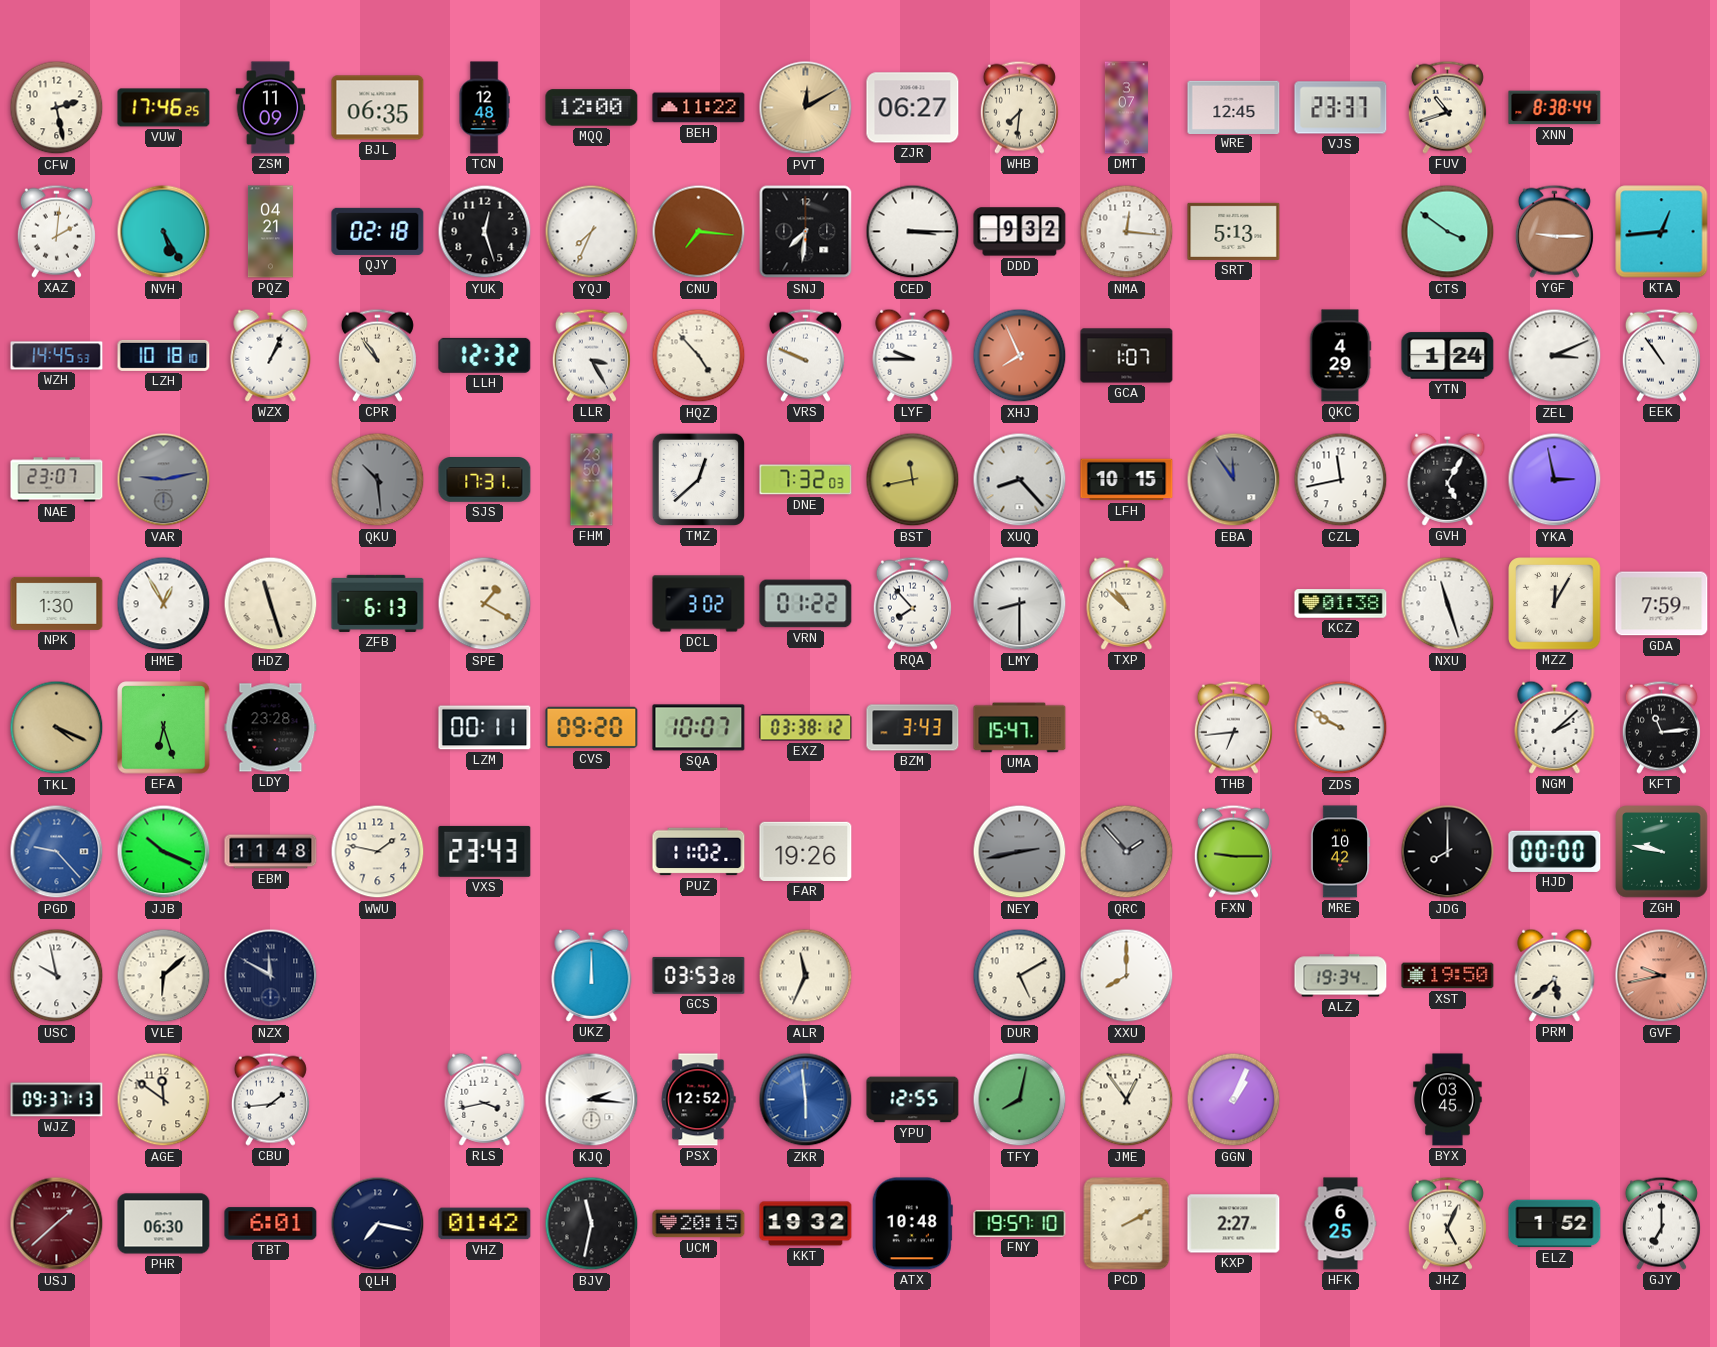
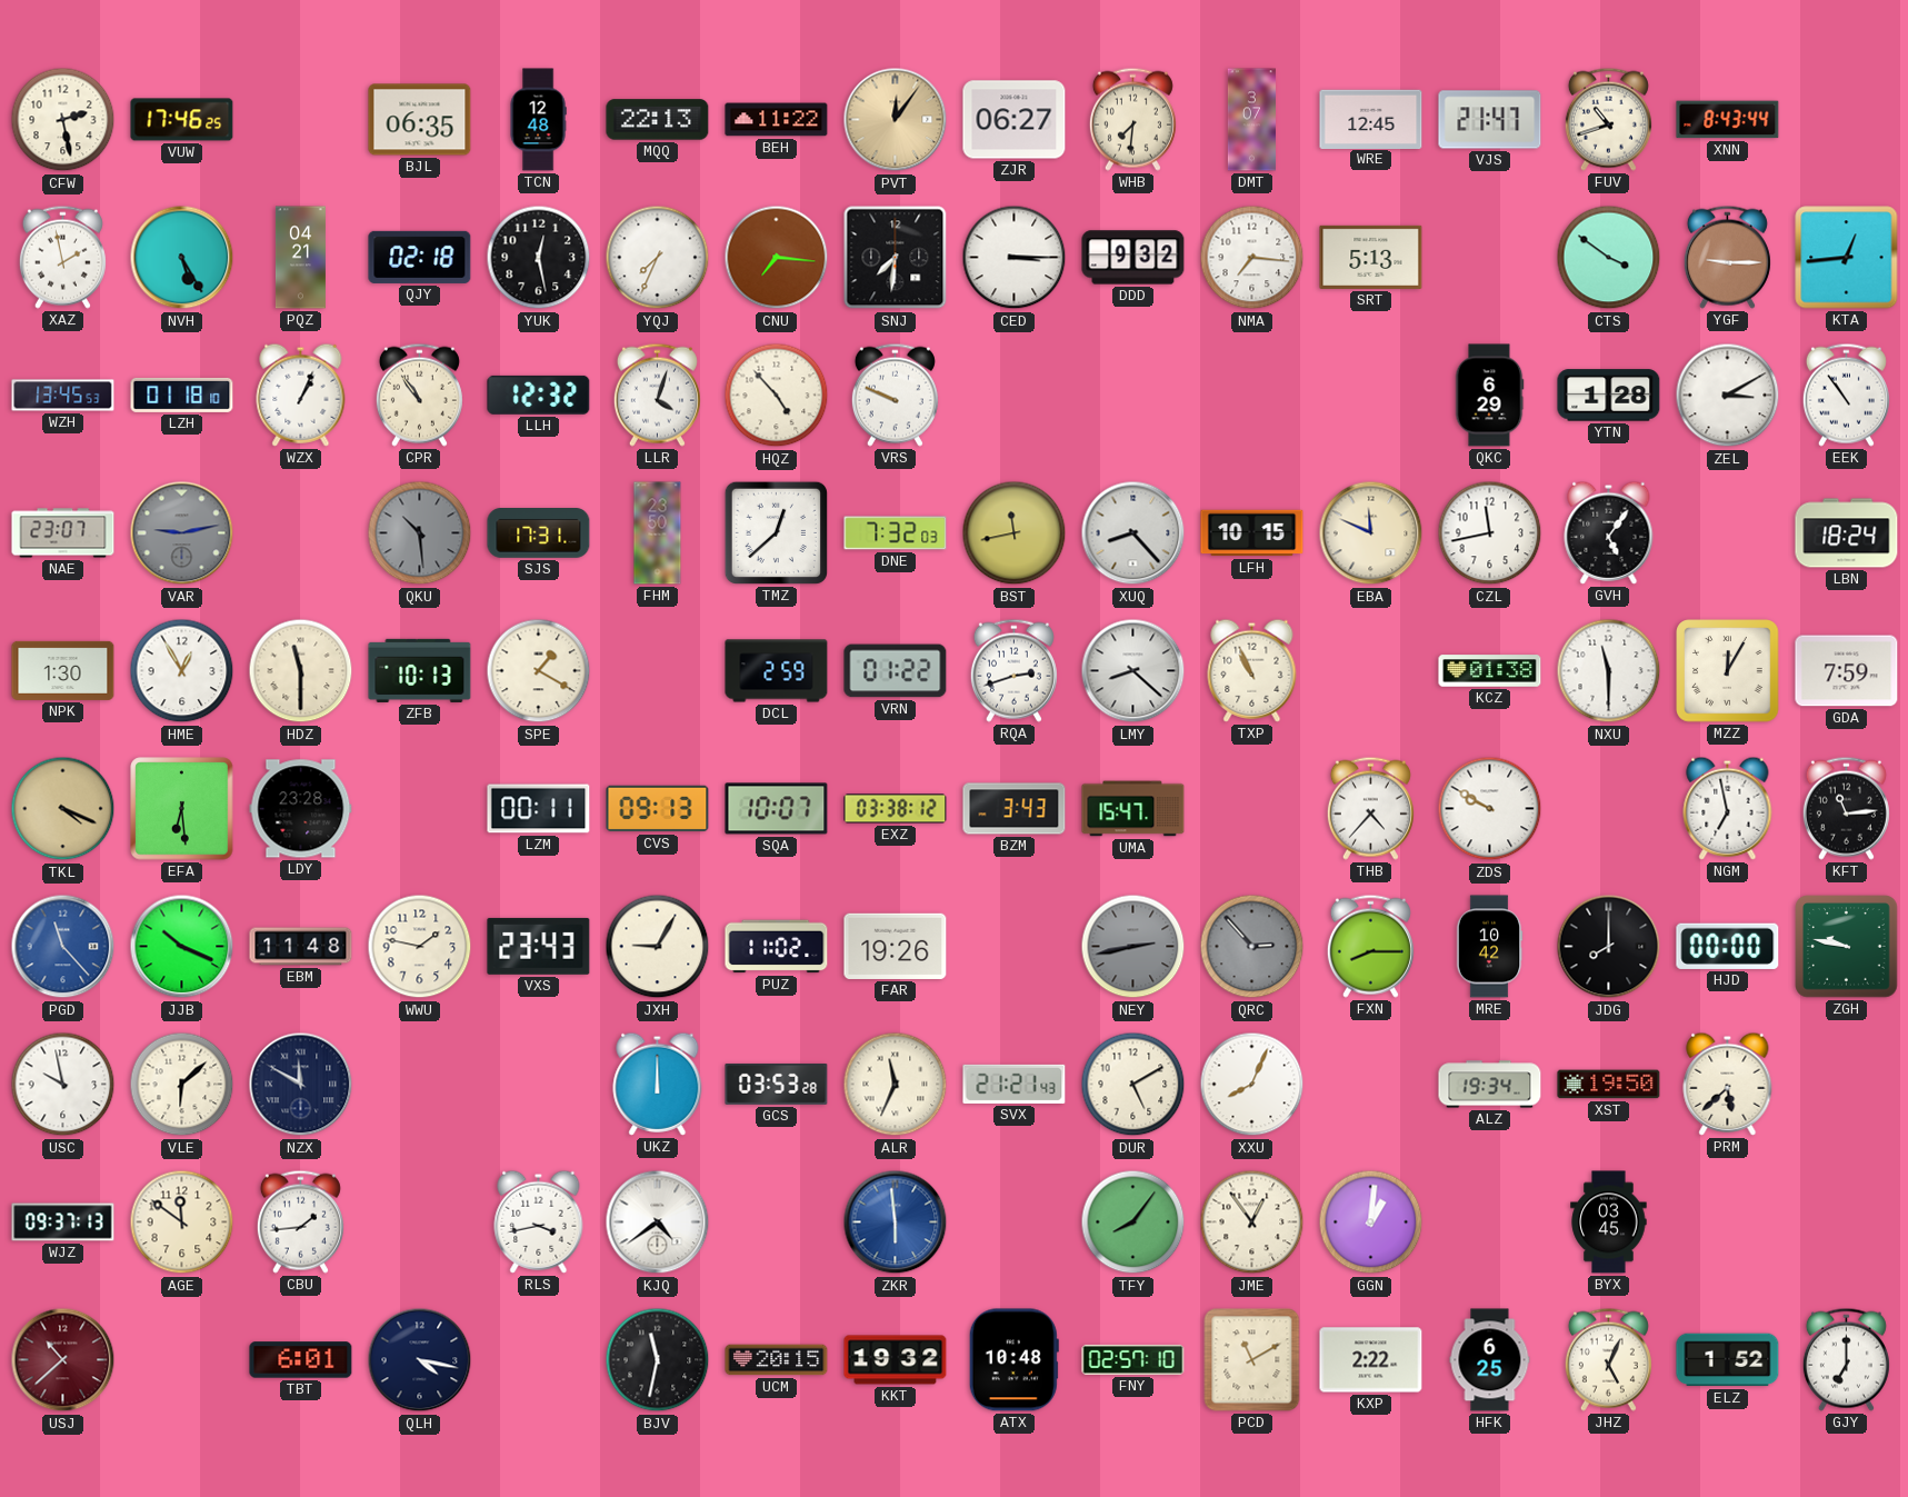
ZSM: 11:09 -> none (271, 108)
MQQ: 12:00 -> 22:13 (658, 120)
PVT: 12:10 -> 12:06 (896, 120)
VJS: 23:37 -> 21:47 (1490, 120)
XNN: 8:38 -> 8:43 (1728, 120)
XAZ: 2:01 -> 1:58 (62, 257)
YUK: 12:27 -> 12:28 (539, 258)
NMA: 12:16 -> 7:16 (1252, 258)
WZH: 14:45 -> 13:45 (63, 396)
LZH: 10:18 -> 01:18 (182, 395)
LLR: 3:25 -> 4:03 (657, 395)
LYF: 9:45 -> none (913, 355)
XHJ: 7:56 -> none (1020, 356)
GCA: 1:07 -> none (1127, 356)
QKC: 4:29 -> 6:29 (1489, 396)
YTN: 1:24 -> 1:28 (1609, 396)
ZEL: 3:11 -> 3:10 (1728, 396)
EBA: 11:54 -> 11:49 (1371, 533)
EBA dial: grey -> cream (1371, 533)
GVH: 5:05 -> 5:06 (1609, 532)
YKA: 2:58 -> none (1555, 480)
LBN: none -> 18:24 (1847, 533)
HDZ: 11:27 -> 11:30 (301, 671)
ZFB: 6:13 -> 10:13 (420, 670)
DCL: 3:02 -> 2:59 (777, 671)
RQA: 7:53 -> 2:42 (1013, 670)
LMY: 8:30 -> 8:22 (1133, 671)
TXP: 10:52 -> 10:56 (1252, 670)
NXU: 11:27 -> 11:30 (1609, 671)
EFA: 6:27 -> 6:29 (182, 809)
CVS: 09:20 -> 09:13 (658, 809)
THB: 6:44 -> 4:37 (1370, 808)
NGM: 2:08 -> 6:58 (1728, 808)
PGD: 9:23 -> 11:23 (63, 947)
JXH: none -> 9:05 (658, 947)
QRC: 1:53 -> 2:53 (1252, 947)
FXN: 9:15 -> 8:15 (1370, 946)
SVX: none -> 21:21 (1015, 1084)
XXU: 8:00 -> 8:04 (1252, 1085)
GVF: 9:43 -> none (1662, 976)
KJQ: 2:16 -> 4:39 (658, 1222)
PSX: 12:52 -> none (698, 1100)
YPU: 12:55 -> none (913, 1100)
TFY: 8:02 -> 8:06 (1133, 1222)
GGN: 1:04 -> 1:01 (1371, 1222)
USJ: 1:38 -> 10:38 (63, 1360)
PHR: 06:30 -> none (164, 1224)
QLH: 7:17 -> 4:17 (420, 1360)
VHZ: 01:42 -> none (485, 1224)
FNY: 19:57 -> 02:57 (1133, 1359)
PCD: 2:10 -> 11:10 (1252, 1360)
KXP: 2:27 -> 2:22 (1371, 1360)
